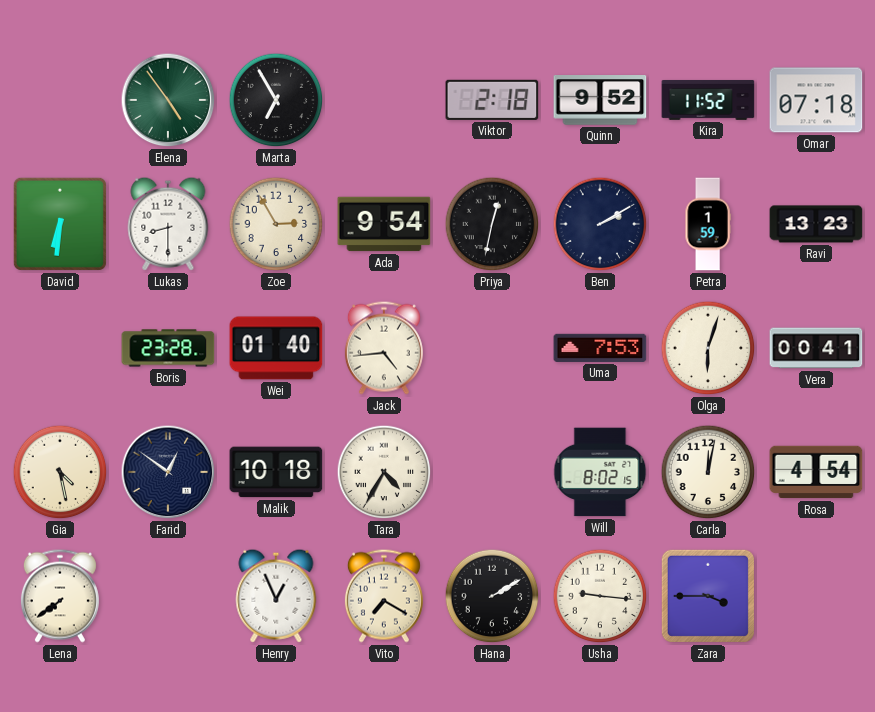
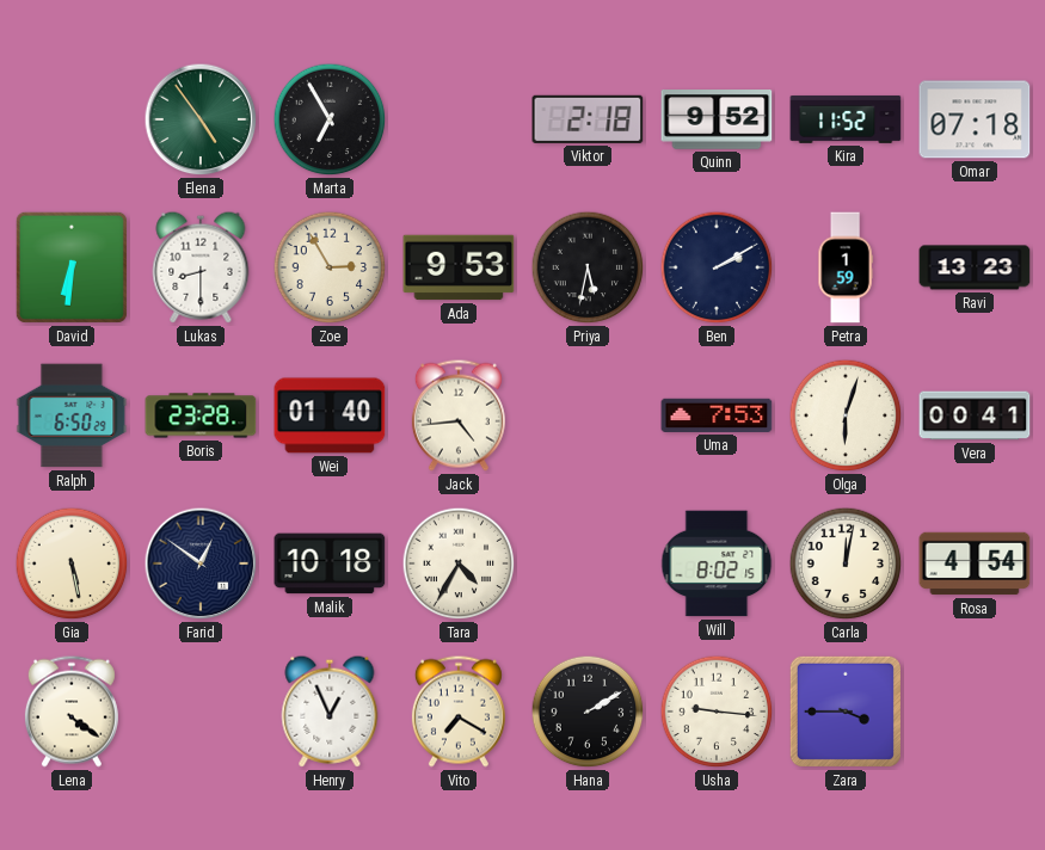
Ada: 9:54 -> 9:53 (459, 267)
Priya: 12:32 -> 5:32 (588, 267)
Ralph: none -> 6:50 (72, 415)
Gia: 4:28 -> 5:28 (72, 563)
Lena: 7:39 -> 4:21 (72, 712)
